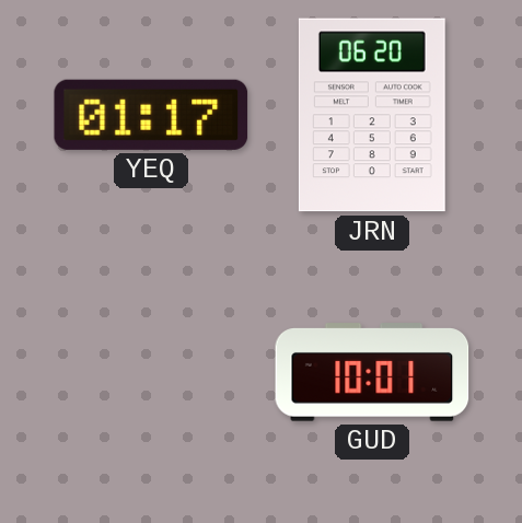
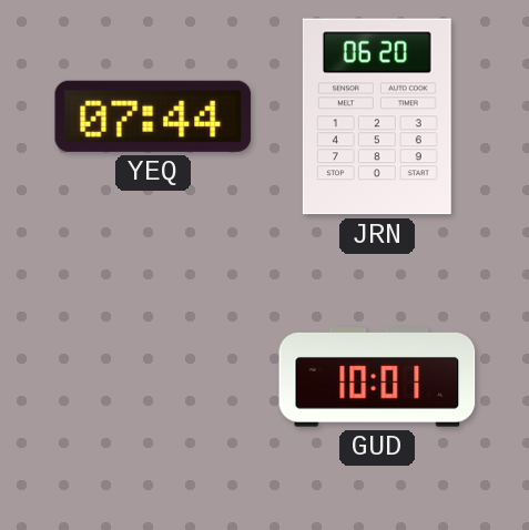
YEQ: 01:17 -> 07:44 (153, 116)
